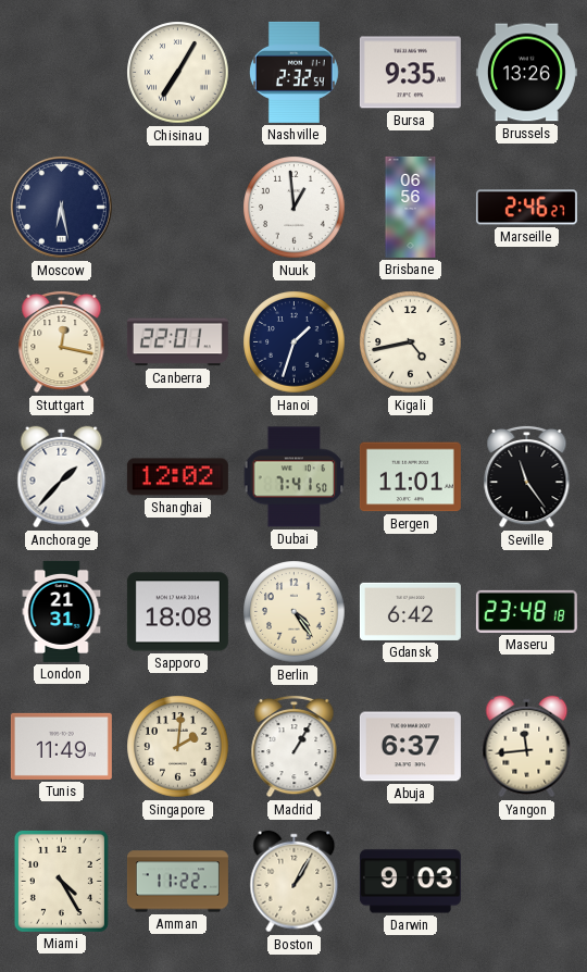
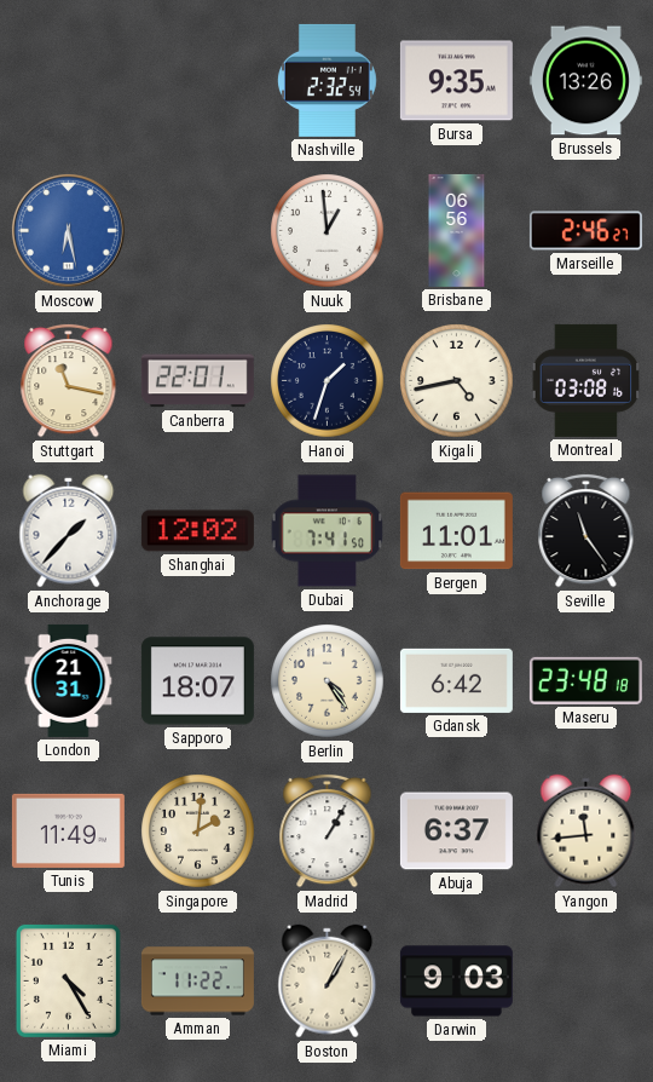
Chisinau: 7:05 -> none (178, 73)
Moscow dial: navy -> blue (68, 231)
Stuttgart: 12:17 -> 11:17 (69, 380)
Montreal: none -> 03:08 (586, 380)
Sapporo: 18:08 -> 18:07 (197, 681)
